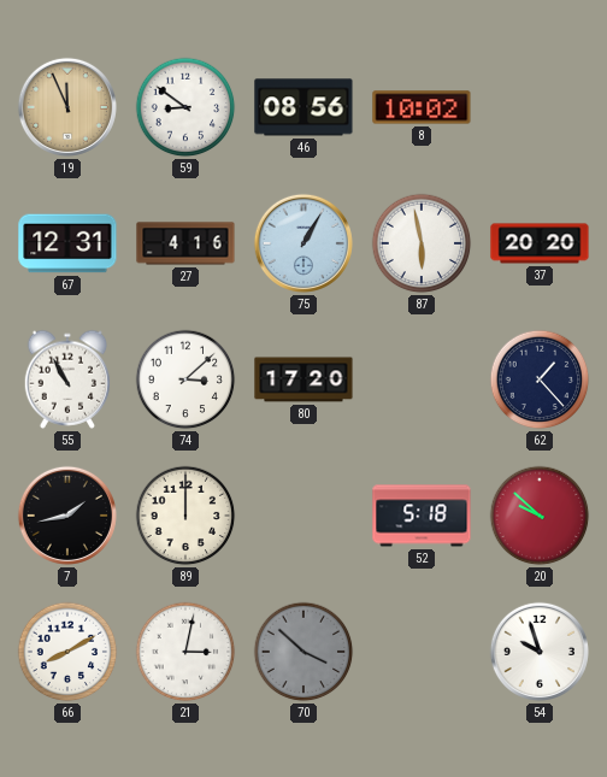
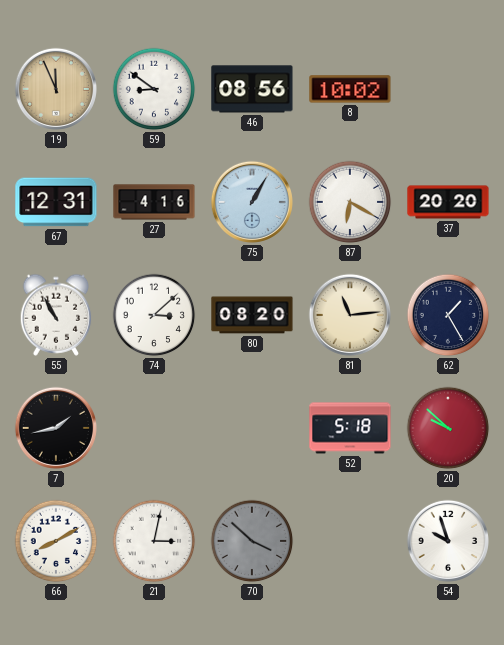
87: 5:58 -> 6:20 (350, 202)
80: 17:20 -> 08:20 (252, 315)
81: none -> 11:14 (350, 315)
62: 1:23 -> 1:25 (448, 315)
89: 12:00 -> none (185, 516)
